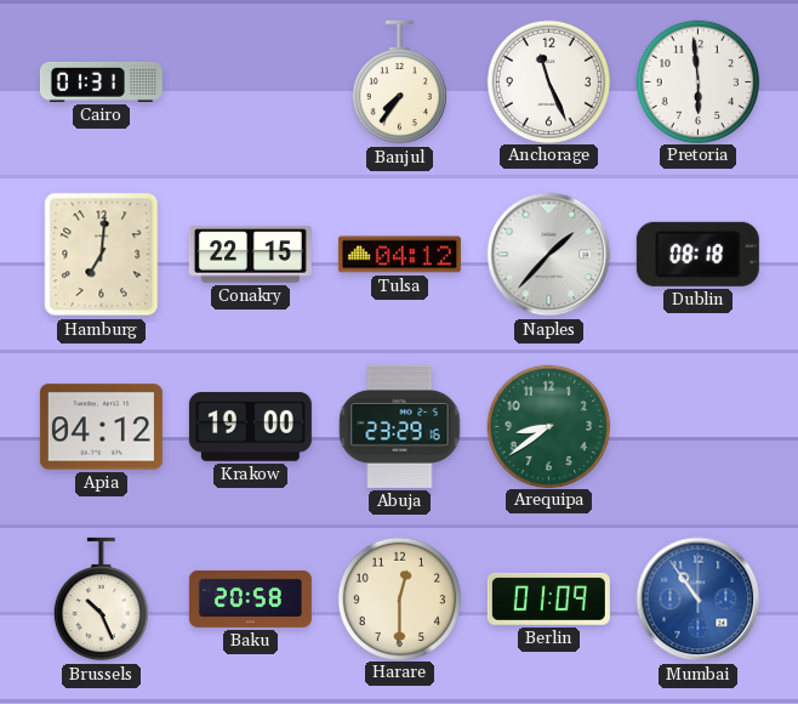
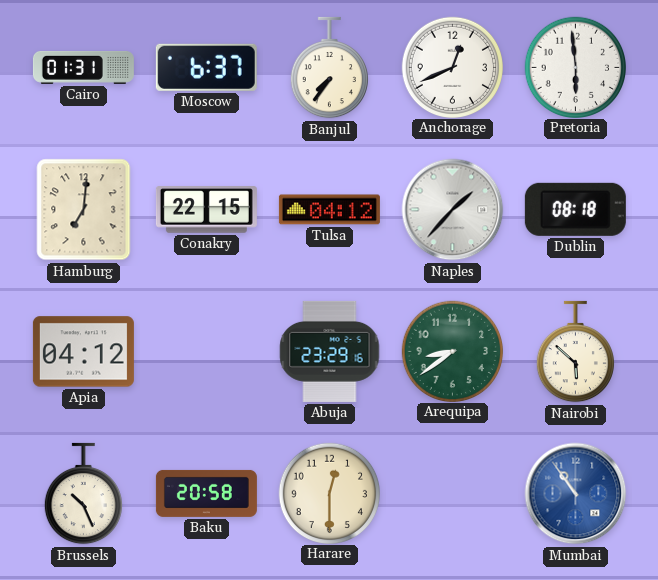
Moscow: none -> 6:37 (206, 67)
Anchorage: 11:26 -> 12:41 (452, 67)
Krakow: 19:00 -> none (250, 427)
Nairobi: none -> 5:52 (575, 352)
Berlin: 01:09 -> none (548, 598)
